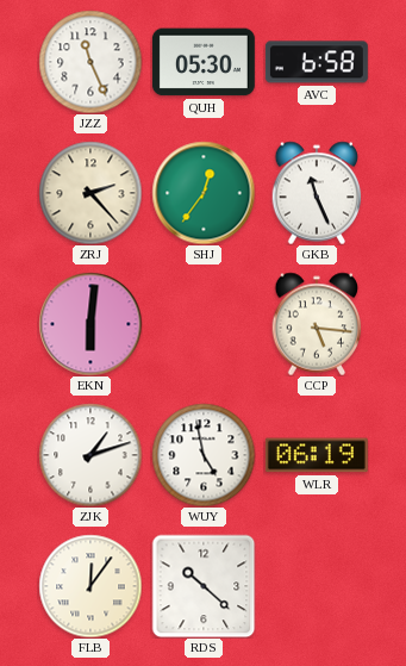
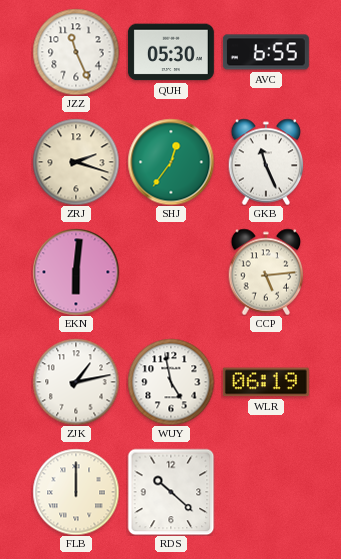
AVC: 6:58 -> 6:55 (266, 52)
ZRJ: 2:23 -> 2:18 (76, 162)
CCP: 5:16 -> 5:14 (266, 272)
ZJK: 1:12 -> 1:13 (76, 382)
FLB: 12:06 -> 12:00 (76, 492)
